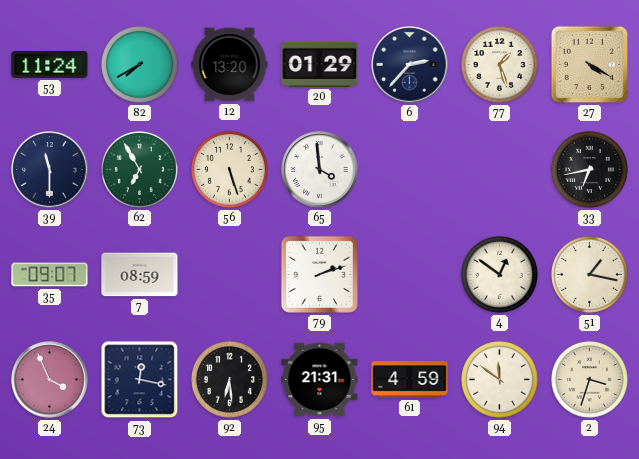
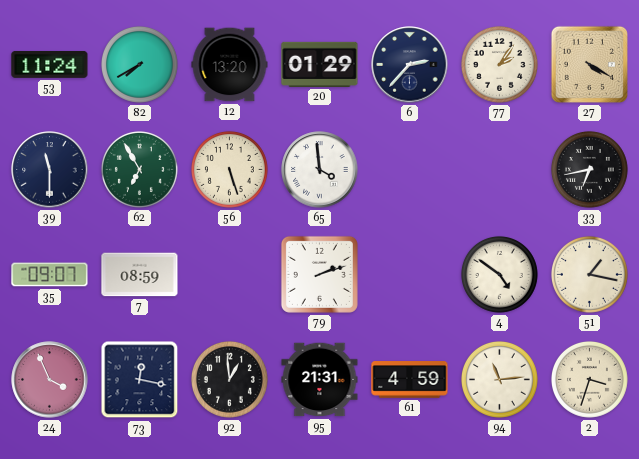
77: 1:27 -> 2:06 (499, 64)
4: 12:51 -> 4:51 (499, 274)
92: 6:29 -> 12:59 (229, 379)
94: 11:51 -> 11:14 (499, 379)
